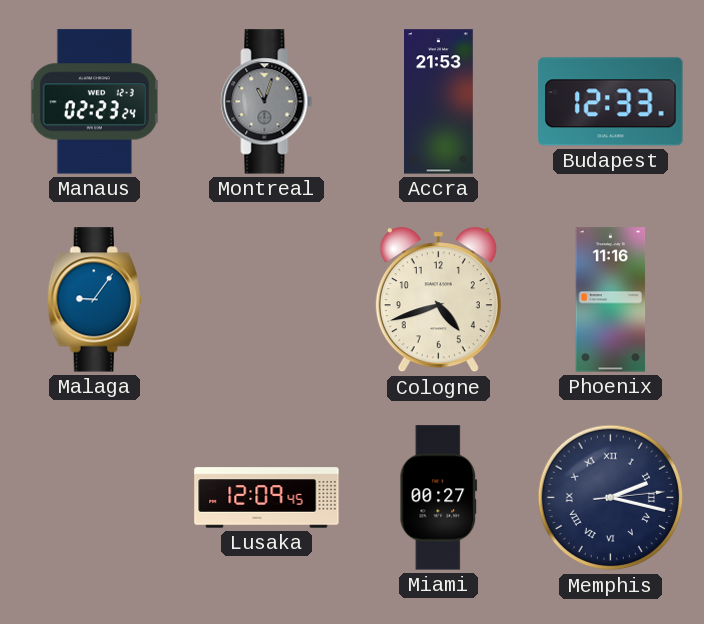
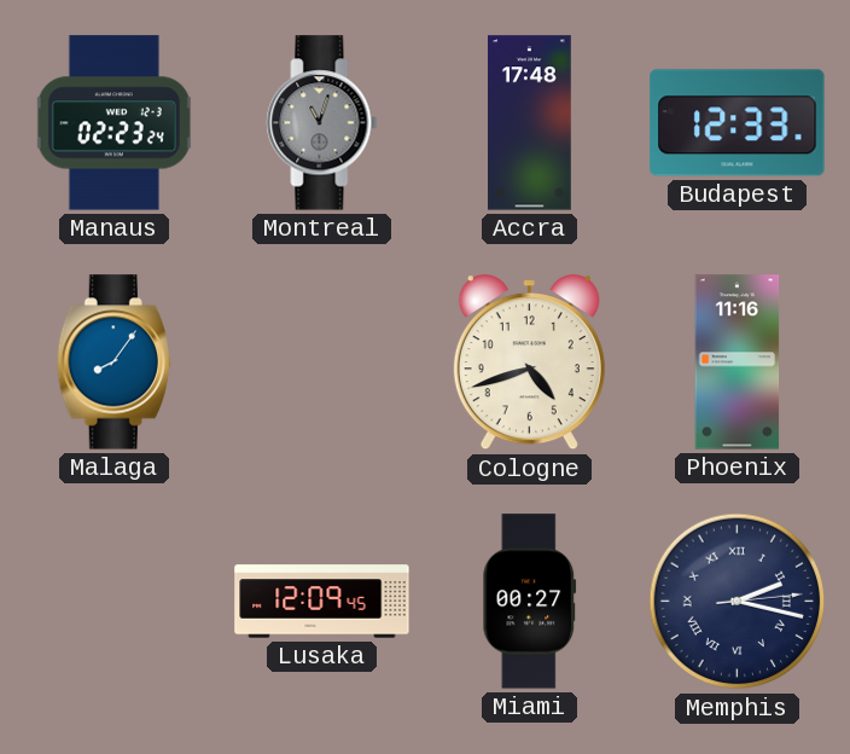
Accra: 21:53 -> 17:48 (530, 123)
Malaga: 9:06 -> 8:06 (113, 362)
